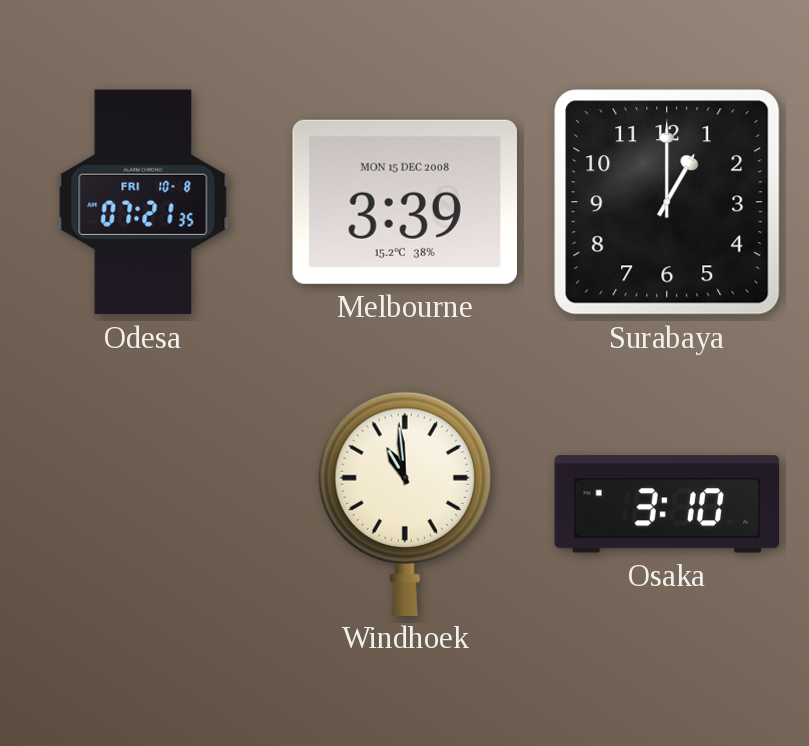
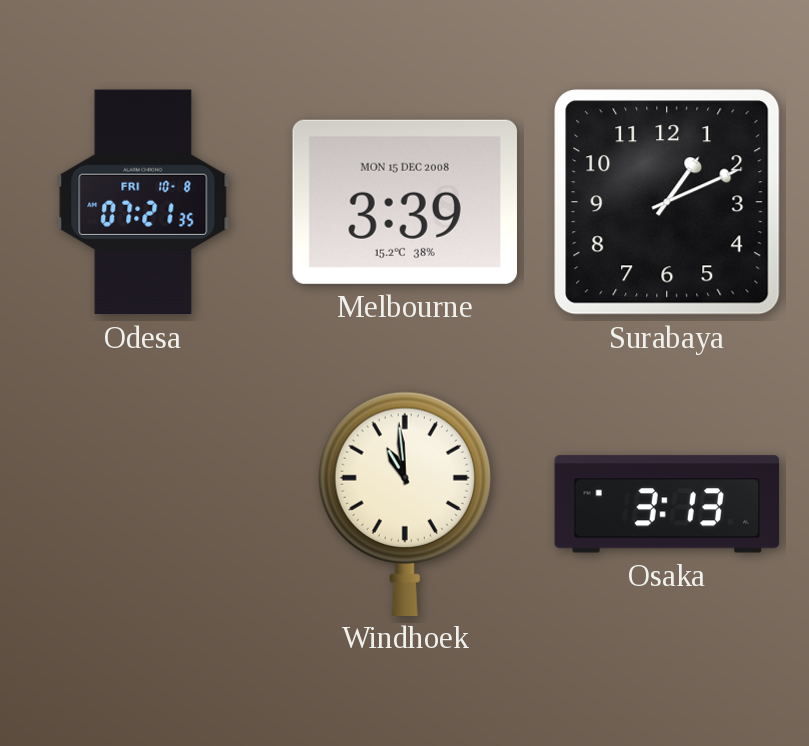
Surabaya: 1:00 -> 1:11 (667, 202)
Osaka: 3:10 -> 3:13 (667, 504)
